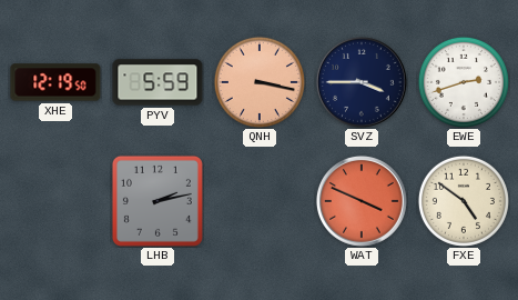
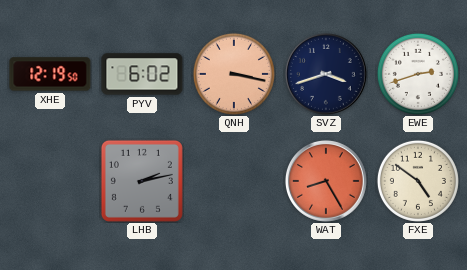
PYV: 5:59 -> 6:02 (142, 74)
SVZ: 3:45 -> 3:42 (326, 74)
WAT: 3:49 -> 8:25 (326, 181)
